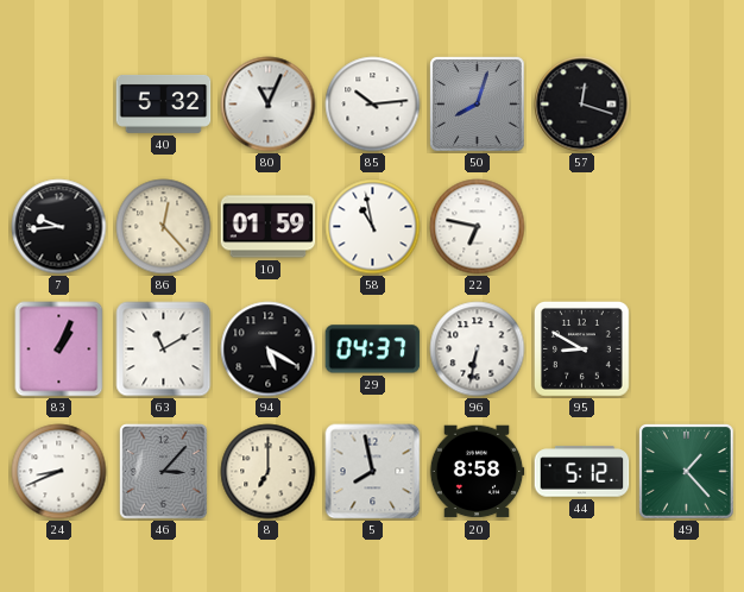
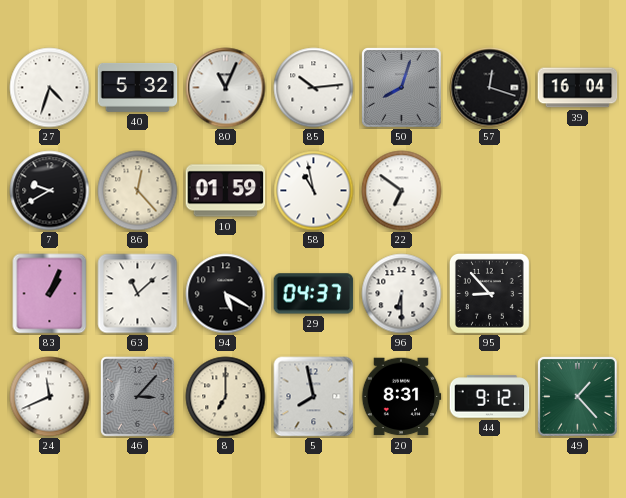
27: none -> 4:33 (50, 88)
39: none -> 16:04 (578, 88)
7: 9:44 -> 9:40 (50, 191)
22: 6:47 -> 6:51 (402, 191)
63: 11:10 -> 11:08 (138, 294)
96: 6:32 -> 6:30 (402, 294)
95: 8:50 -> 8:53 (490, 294)
24: 8:41 -> 11:41 (50, 397)
20: 8:58 -> 8:31 (401, 397)
44: 5:12 -> 9:12 (490, 397)
